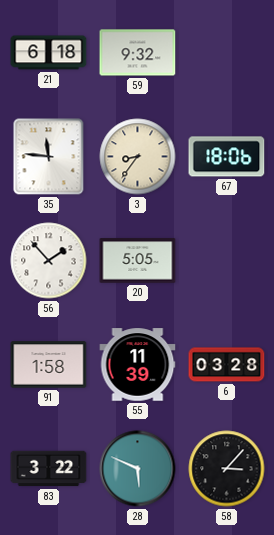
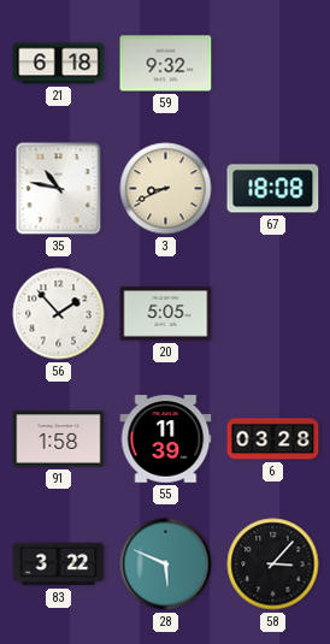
35: 11:46 -> 10:47 (59, 189)
3: 8:36 -> 8:41 (166, 189)
67: 18:06 -> 18:08 (273, 189)
